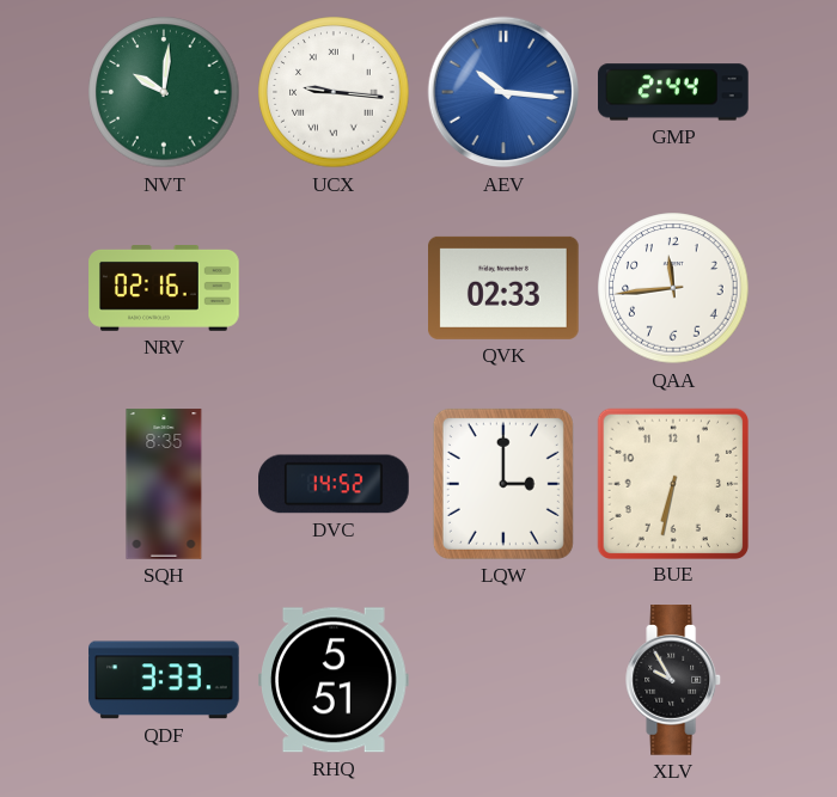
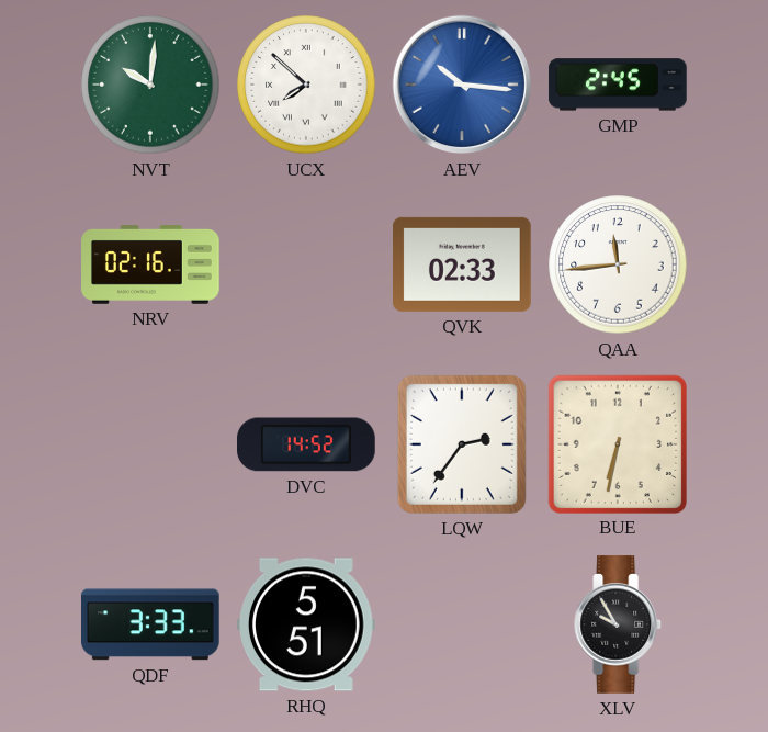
UCX: 9:16 -> 7:52 (306, 85)
GMP: 2:44 -> 2:45 (618, 85)
SQH: 8:35 -> none (164, 484)
LQW: 3:00 -> 2:36 (462, 444)
